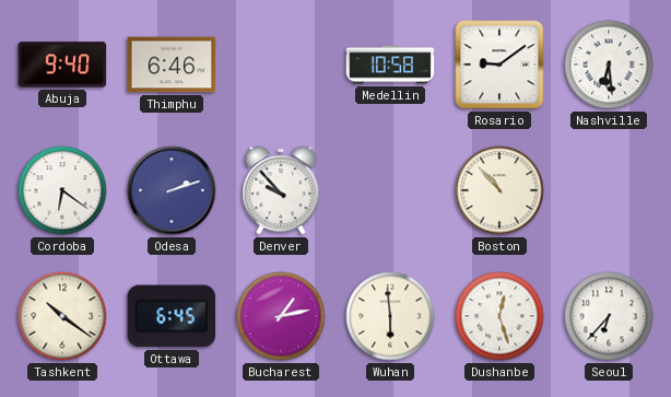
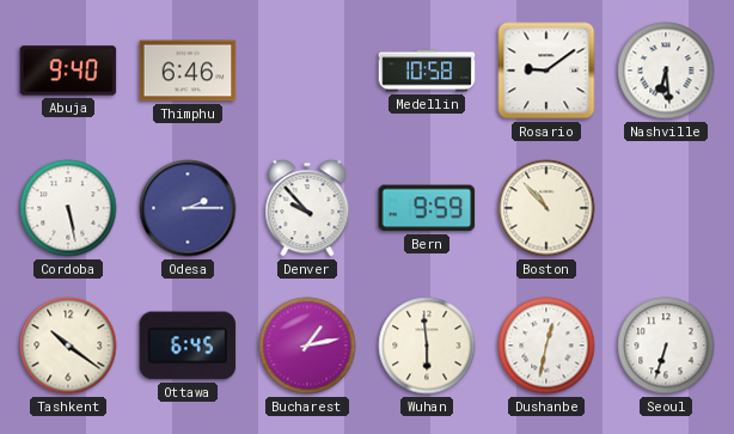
Cordoba: 6:21 -> 5:28 (68, 208)
Odesa: 2:12 -> 2:15 (188, 208)
Bern: none -> 9:59 (427, 208)
Dushanbe: 12:27 -> 12:32 (546, 346)
Seoul: 6:37 -> 6:33 (666, 346)
